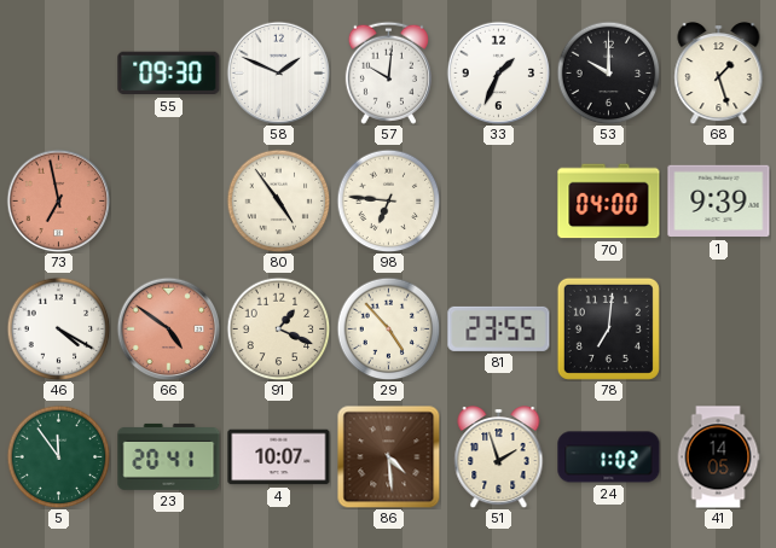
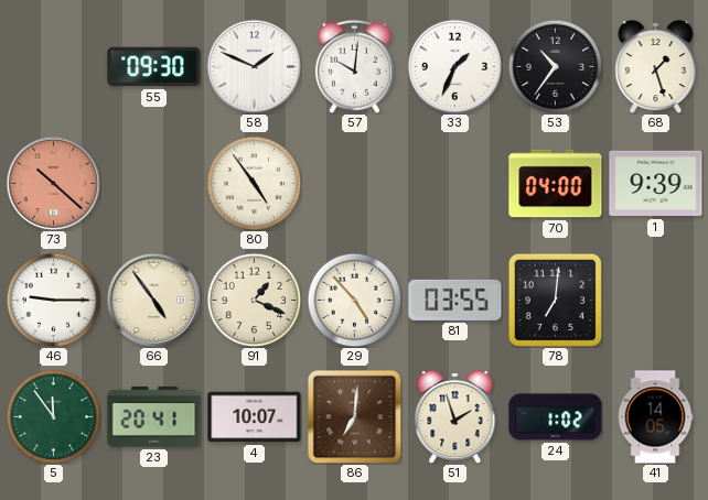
53: 10:00 -> 10:36 (555, 66)
73: 6:58 -> 10:22 (53, 183)
98: 6:46 -> none (388, 200)
46: 4:20 -> 9:15 (53, 300)
66: 4:51 -> 4:54 (153, 300)
66 dial: salmon -> cream (153, 300)
81: 23:55 -> 03:55 (455, 300)
86: 4:29 -> 7:01 (354, 416)
